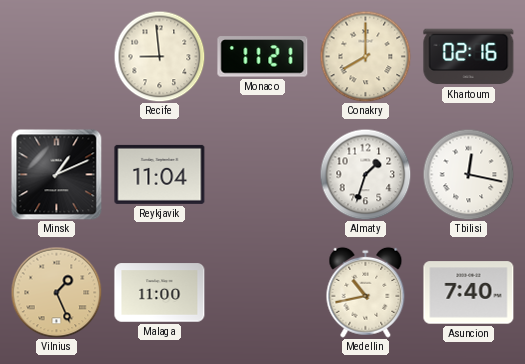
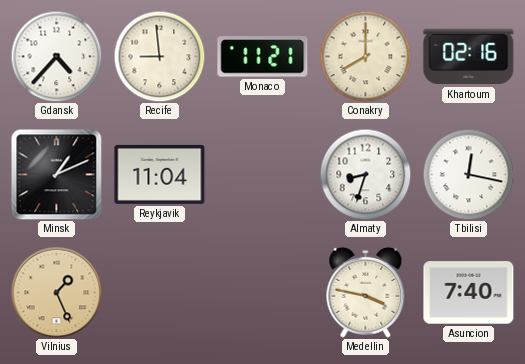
Gdansk: none -> 4:37 (56, 56)
Almaty: 1:33 -> 8:33 (365, 174)
Malaga: 11:00 -> none (160, 293)
Medellin: 10:43 -> 3:47 (366, 292)
